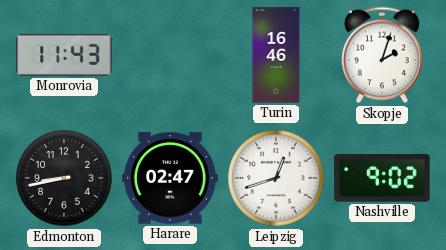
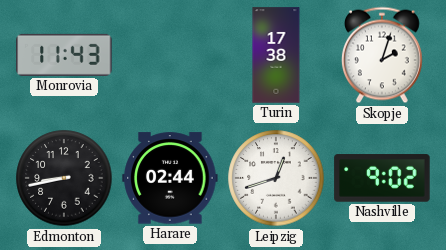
Turin: 16:46 -> 17:38 (276, 55)
Harare: 02:47 -> 02:44 (170, 178)
